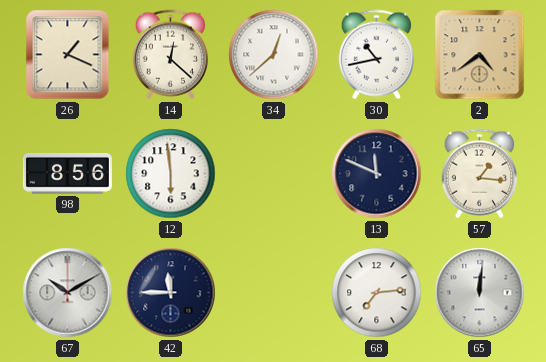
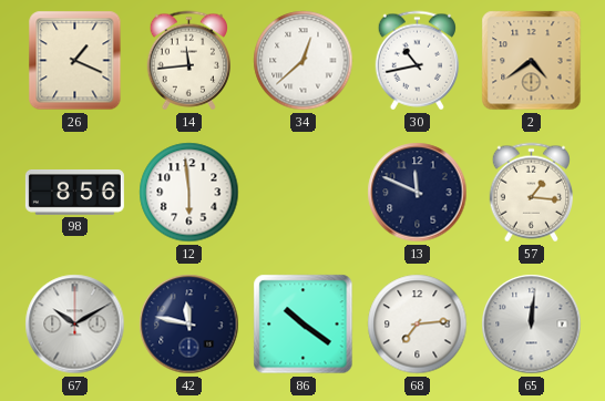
14: 12:22 -> 11:44 (188, 61)
42: 11:45 -> 11:47 (189, 325)
86: none -> 10:21 (304, 325)
